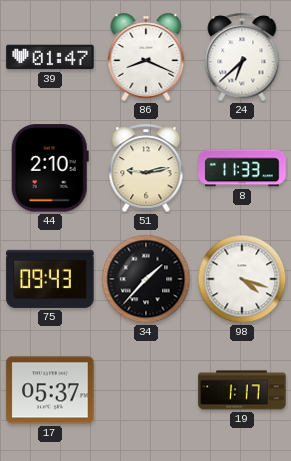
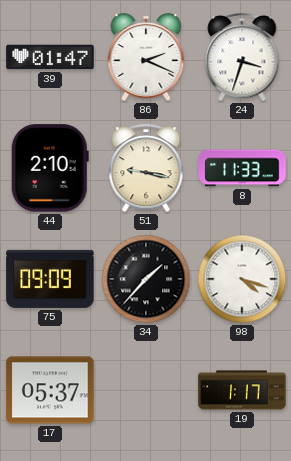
86: 8:19 -> 2:19 (146, 57)
24: 6:38 -> 3:33 (242, 58)
51: 9:13 -> 9:17 (146, 169)
75: 09:43 -> 09:09 (50, 279)
